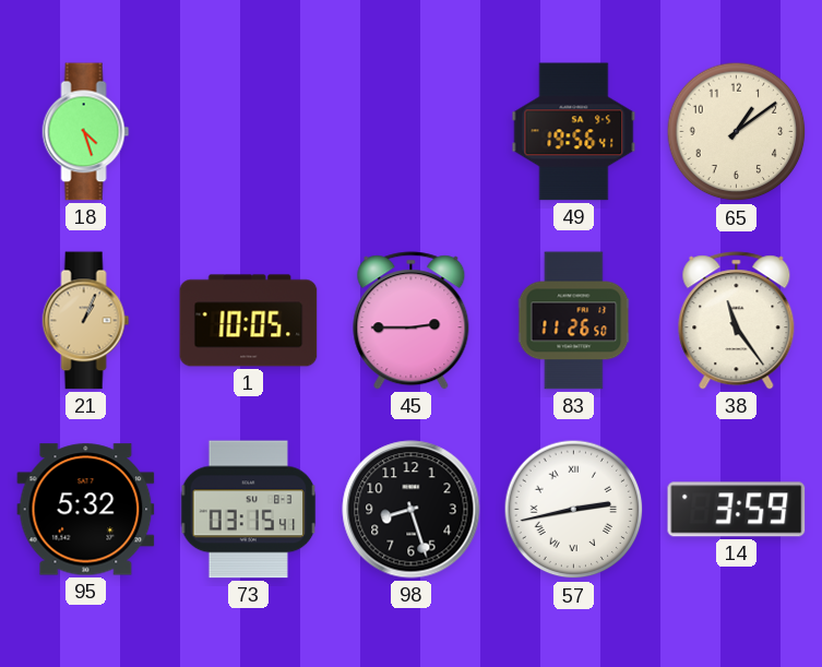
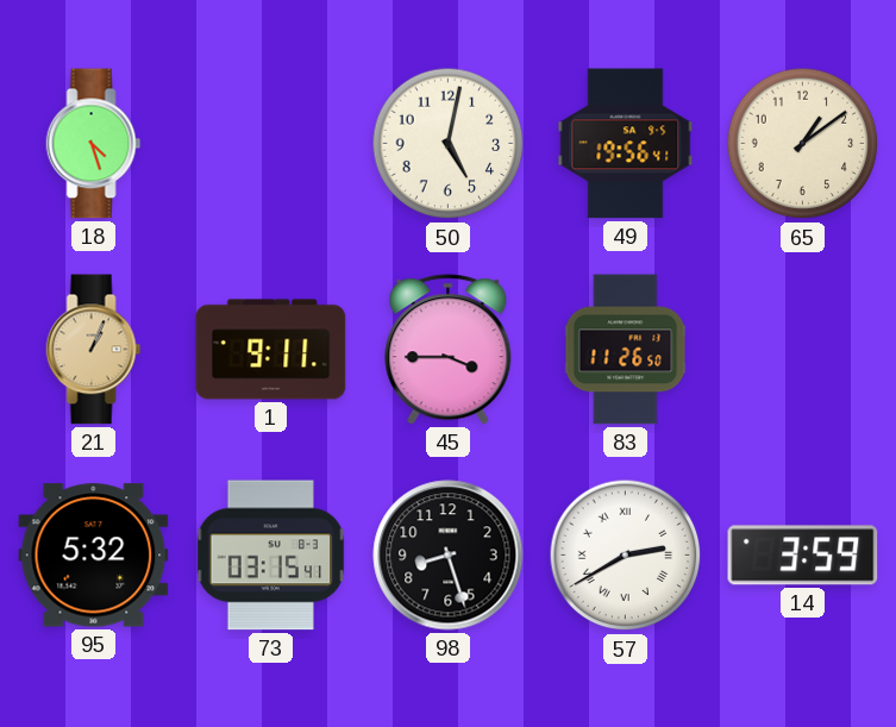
50: none -> 5:02 (449, 144)
1: 10:05 -> 9:11 (271, 350)
45: 2:45 -> 3:45 (449, 350)
38: 11:24 -> none (737, 321)
57: 2:43 -> 2:40 (626, 556)
